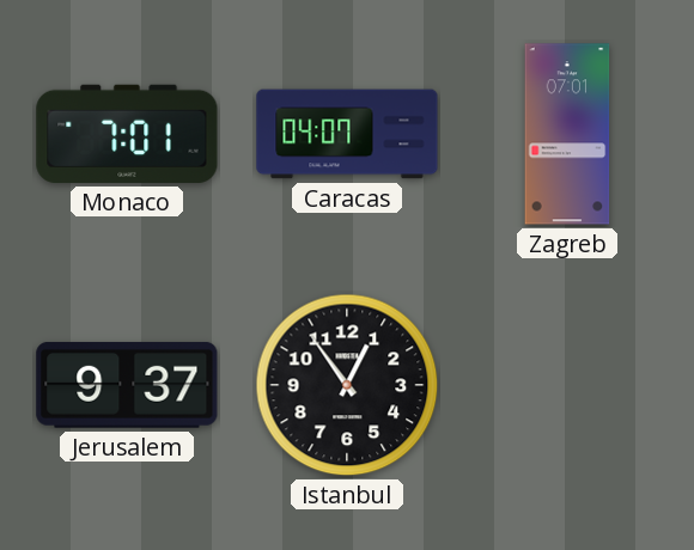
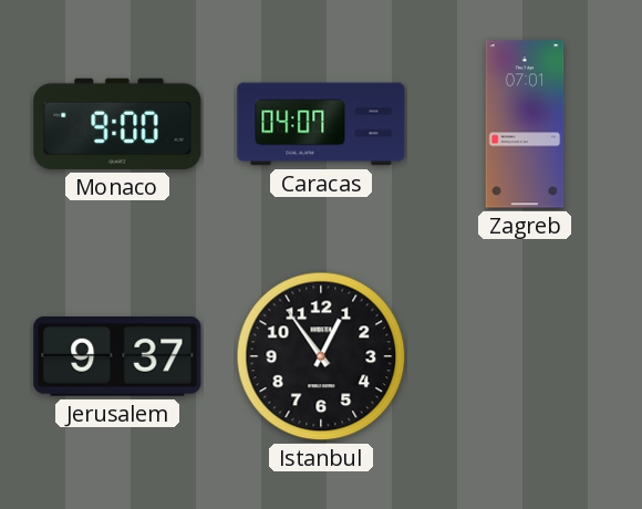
Monaco: 7:01 -> 9:00 (117, 124)
